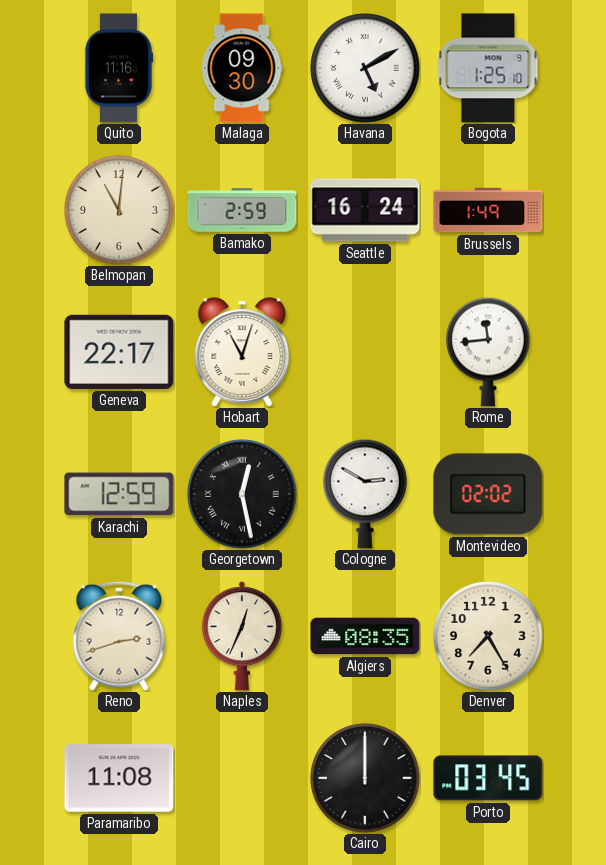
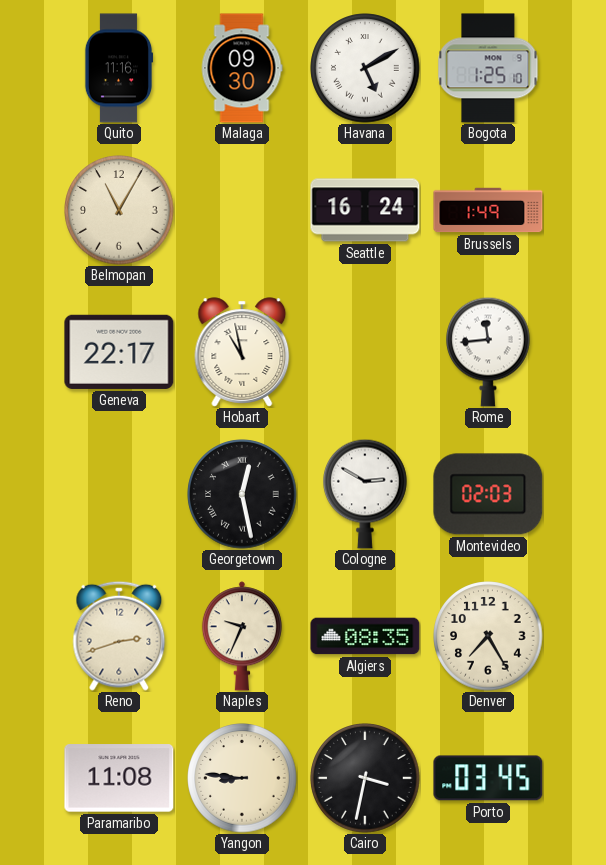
Belmopan: 11:01 -> 11:05 (119, 210)
Bamako: 2:59 -> none (242, 210)
Hobart: 11:03 -> 10:58 (242, 352)
Karachi: 12:59 -> none (119, 494)
Montevideo: 02:02 -> 02:03 (488, 494)
Naples: 12:34 -> 9:34 (242, 636)
Yangon: none -> 8:46 (242, 778)
Cairo: 12:00 -> 3:32 (365, 778)
